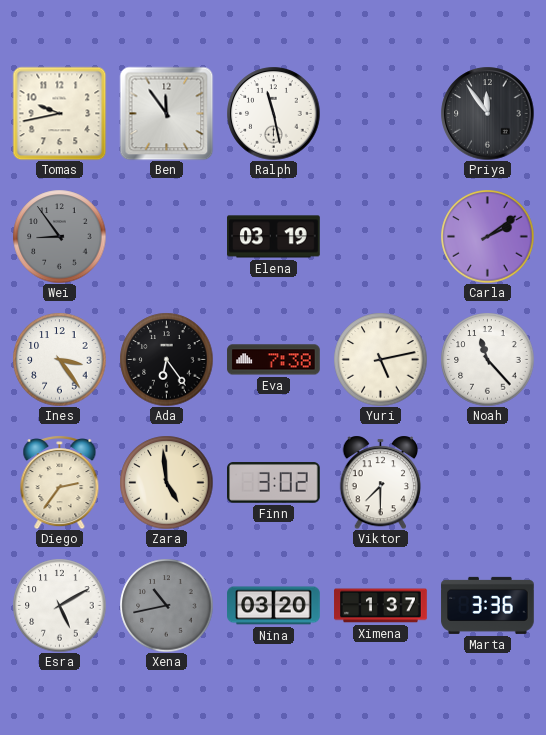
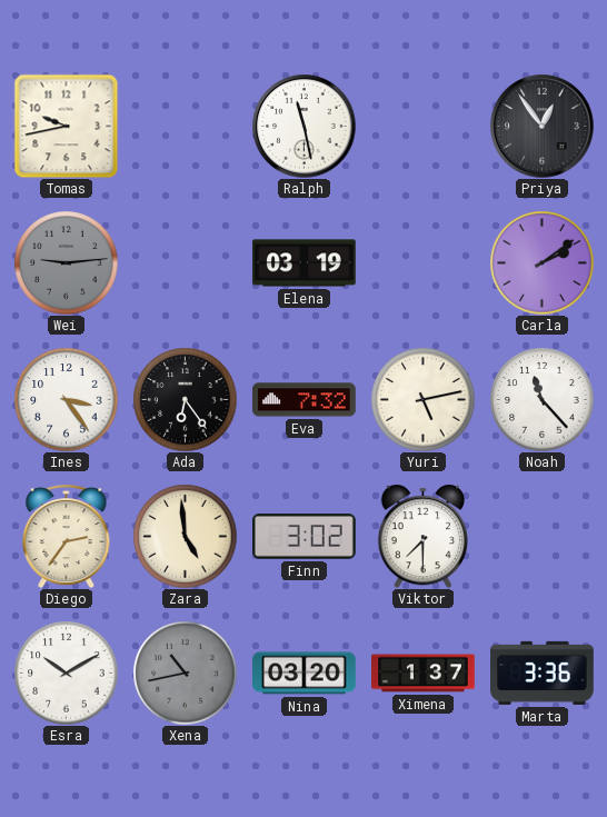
Ben: 11:54 -> none (166, 113)
Priya: 11:54 -> 12:54 (541, 126)
Wei: 8:54 -> 9:14 (66, 262)
Eva: 7:38 -> 7:32 (305, 400)
Esra: 5:10 -> 10:10 (66, 672)
